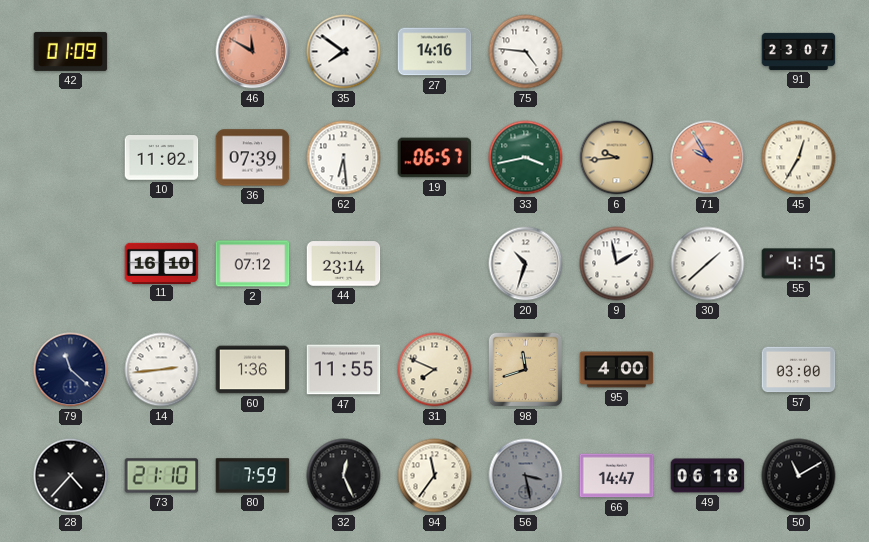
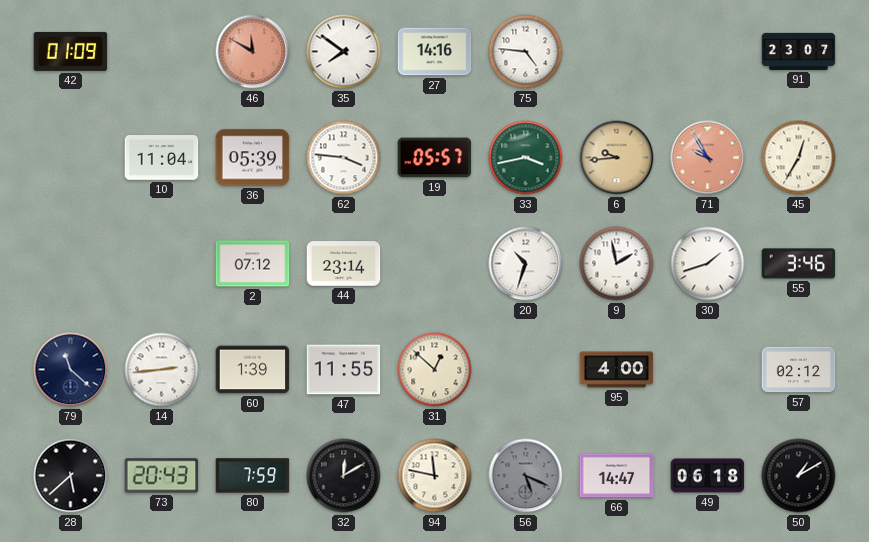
10: 11:02 -> 11:04 (162, 158)
36: 07:39 -> 05:39 (253, 158)
62: 6:29 -> 3:46 (344, 158)
19: 06:57 -> 05:57 (435, 158)
11: 16:10 -> none (162, 263)
30: 1:38 -> 1:42 (708, 264)
55: 4:15 -> 3:46 (799, 264)
60: 1:36 -> 1:39 (253, 370)
31: 7:49 -> 12:52 (435, 370)
98: 11:42 -> none (526, 370)
57: 03:00 -> 02:12 (799, 370)
28: 4:37 -> 5:38 (71, 476)
73: 21:10 -> 20:43 (162, 476)
32: 12:26 -> 12:10 (344, 476)
94: 11:36 -> 11:47 (435, 476)
56: 3:28 -> 5:19 (526, 476)
50: 11:10 -> 1:10 (799, 476)
